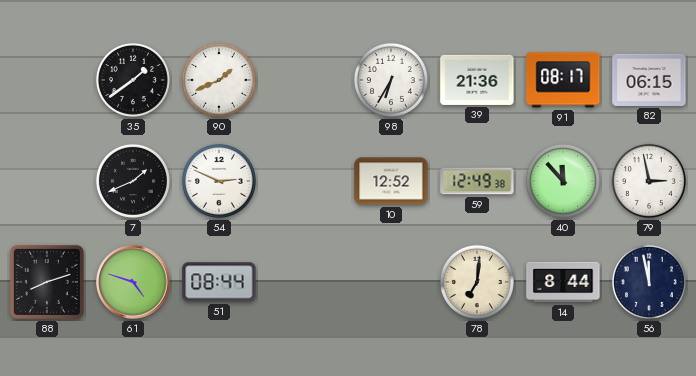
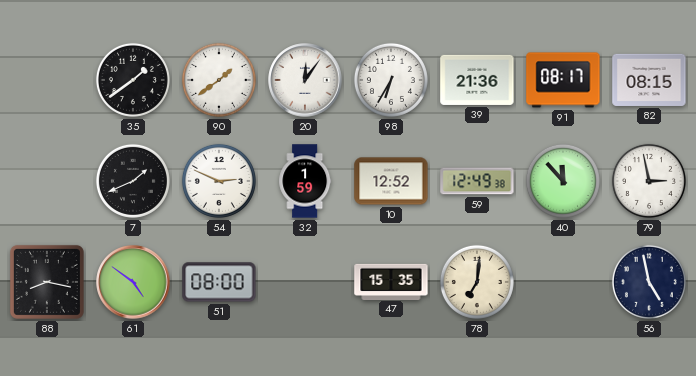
90: 1:41 -> 1:39 (219, 80)
20: none -> 12:06 (305, 80)
82: 06:15 -> 08:15 (649, 80)
32: none -> 1:59 (305, 181)
88: 8:12 -> 8:17 (47, 282)
61: 4:48 -> 4:51 (133, 282)
51: 08:44 -> 08:00 (219, 282)
47: none -> 15:35 (391, 281)
14: 8:44 -> none (563, 282)
56: 11:58 -> 4:58 (649, 282)
